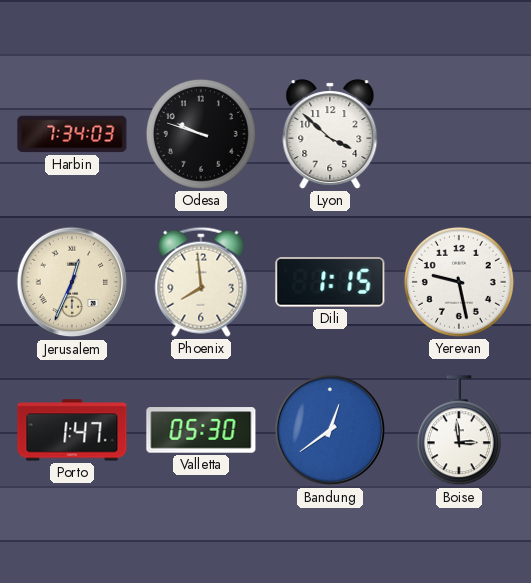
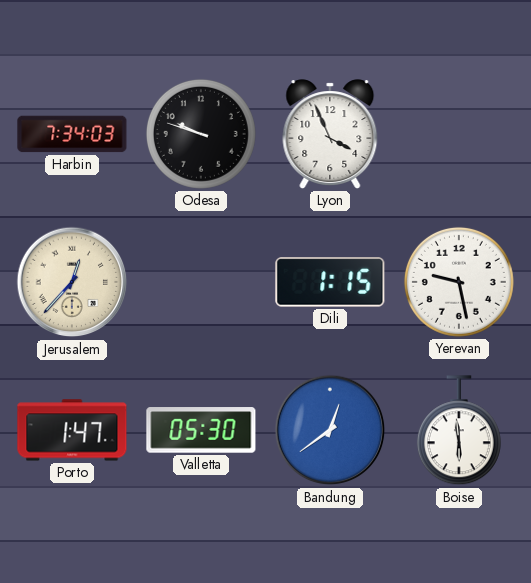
Lyon: 3:52 -> 3:56 (330, 134)
Jerusalem: 12:34 -> 12:37 (72, 282)
Phoenix: 7:59 -> none (201, 282)
Boise: 2:59 -> 5:59 (459, 431)
